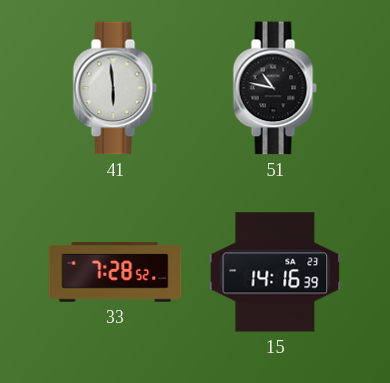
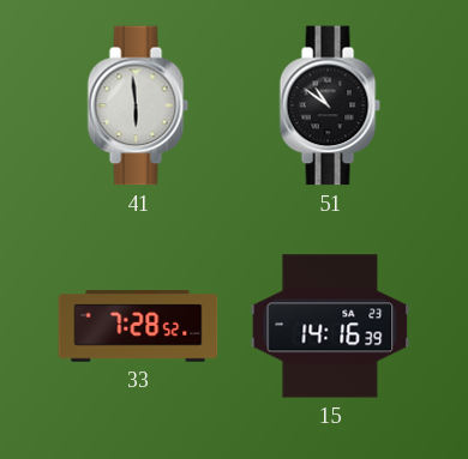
51: 10:47 -> 10:51 (330, 105)
